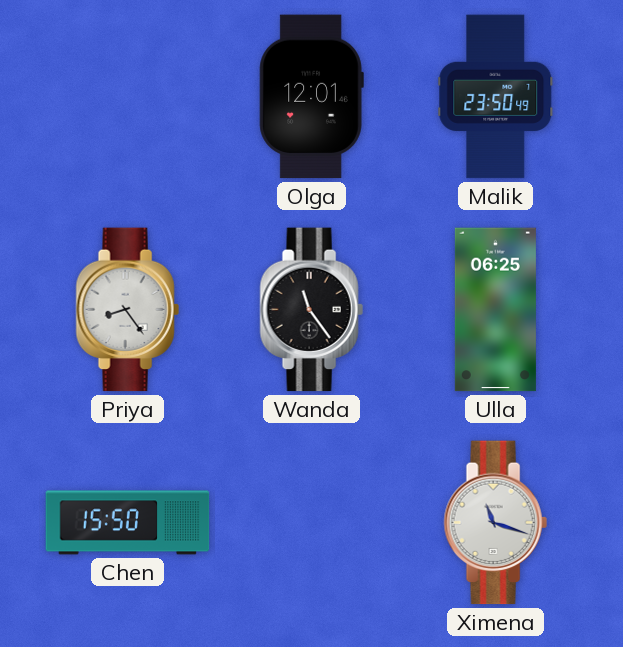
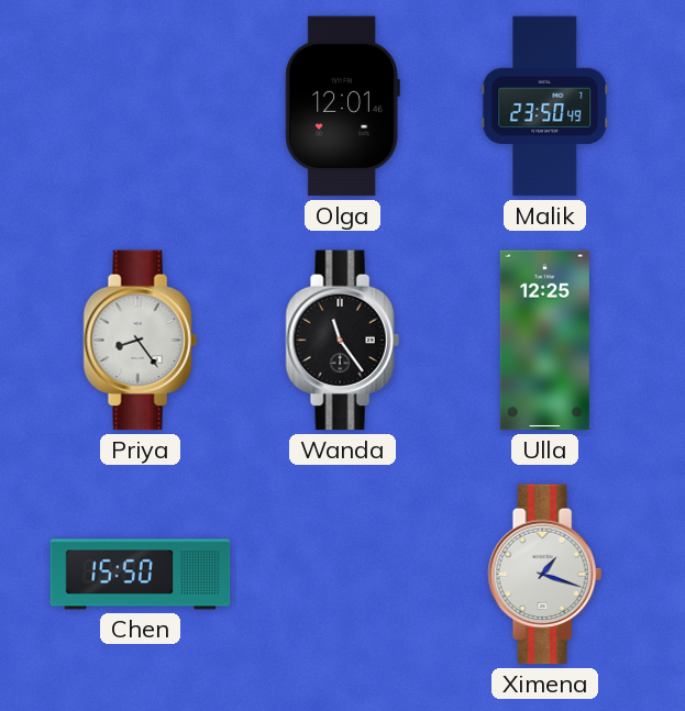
Ulla: 06:25 -> 12:25 (544, 341)
Ximena: 11:18 -> 1:18 (544, 575)
